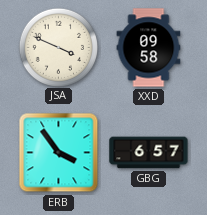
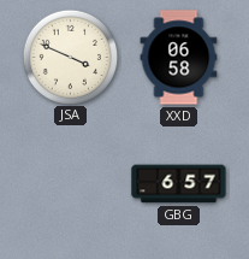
XXD: 09:58 -> 06:58 (179, 58)
ERB: 3:54 -> none (59, 153)
